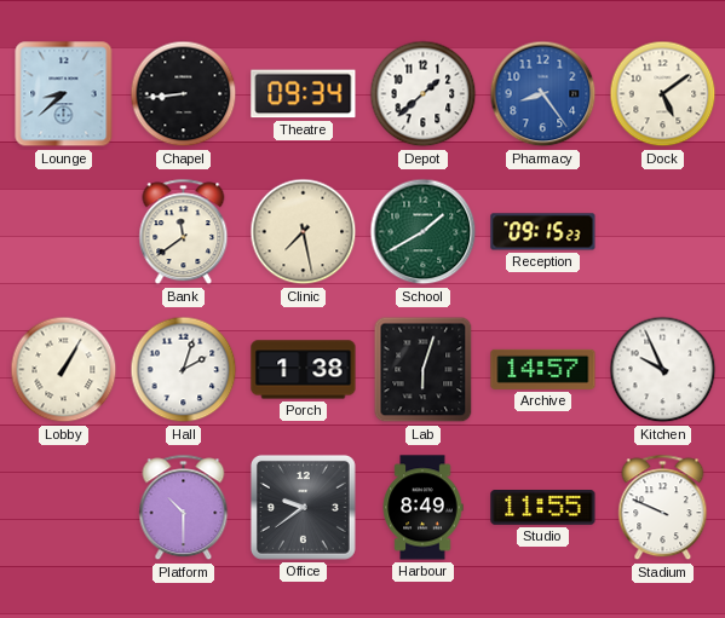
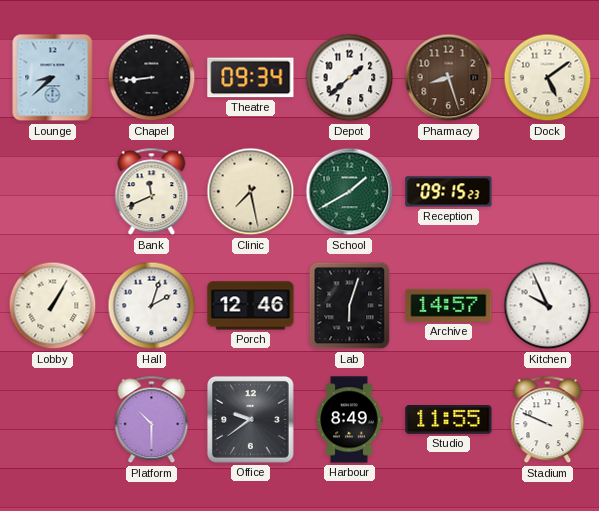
Pharmacy: 8:24 -> 8:27 (449, 78)
Pharmacy dial: blue -> brown (449, 78)
Bank: 11:39 -> 11:41 (152, 192)
Porch: 1:38 -> 12:46 (251, 306)
